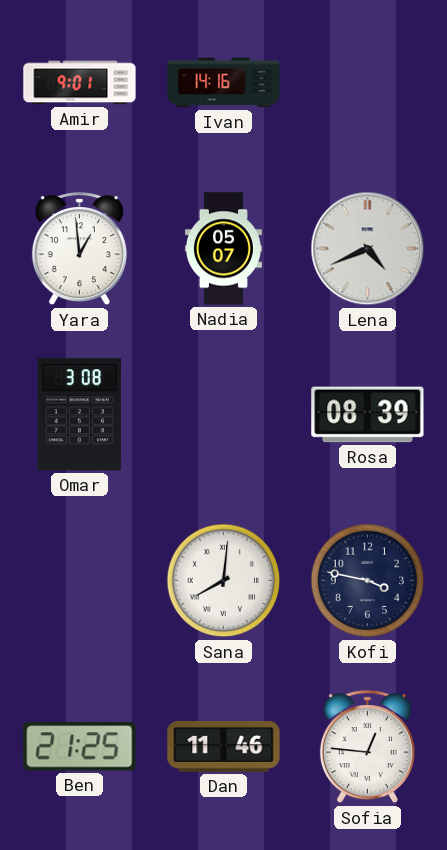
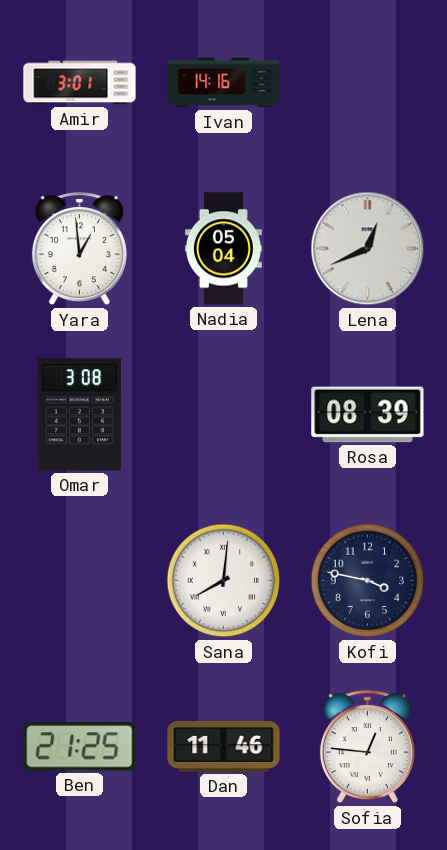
Amir: 9:01 -> 3:01 (80, 83)
Nadia: 05:07 -> 05:04 (223, 249)
Lena: 4:41 -> 12:41 (368, 249)
